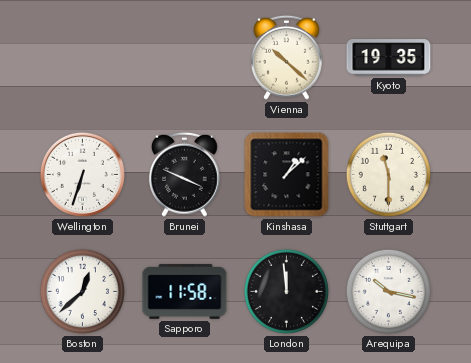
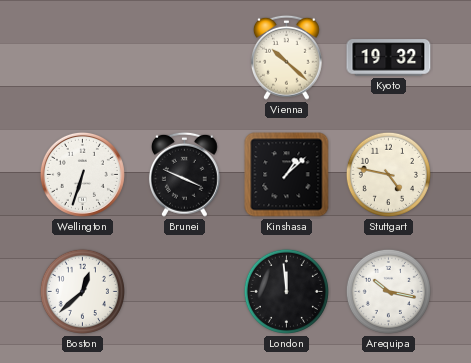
Kyoto: 19:35 -> 19:32 (389, 58)
Stuttgart: 11:30 -> 4:47 (388, 174)
Sapporo: 11:58 -> none (185, 291)
